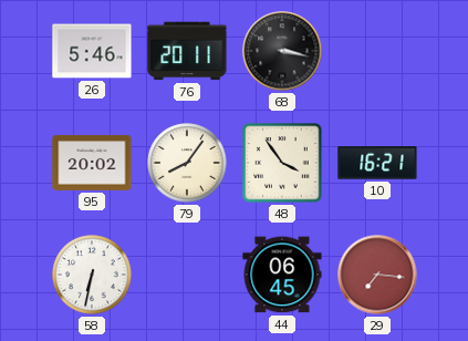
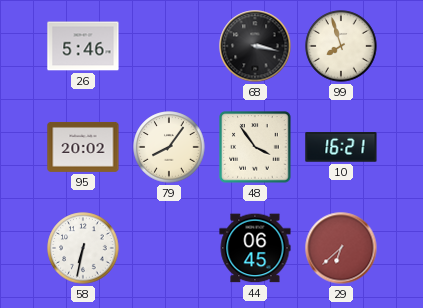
76: 20:11 -> none (187, 51)
99: none -> 7:57 (341, 46)
29: 7:16 -> 6:38 (341, 248)
